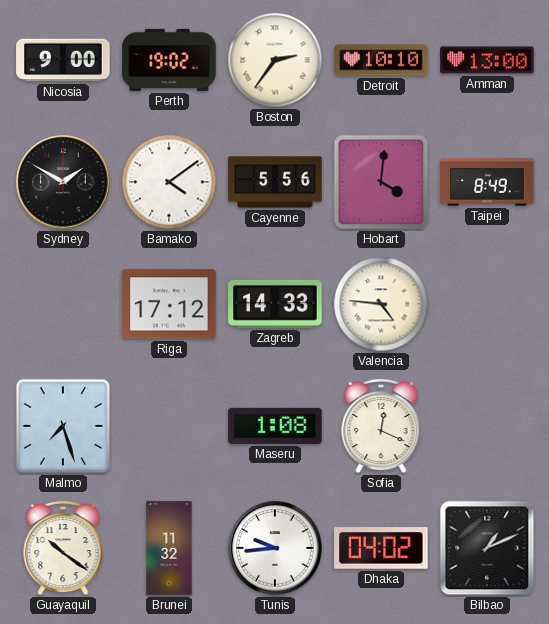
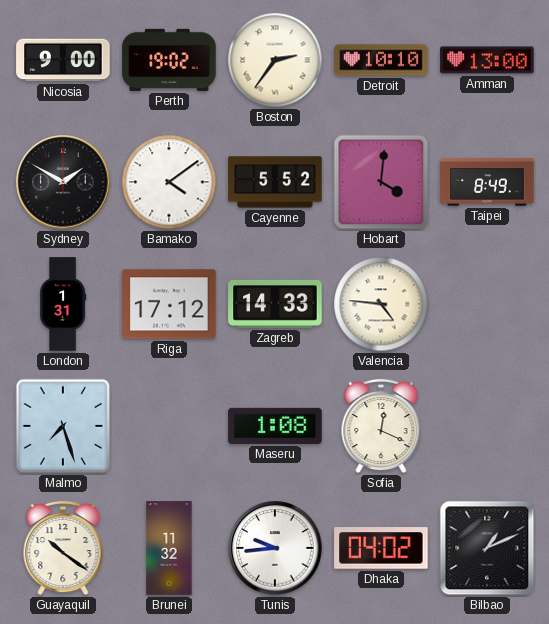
Cayenne: 5:56 -> 5:52 (275, 182)
London: none -> 1:31 (63, 304)
